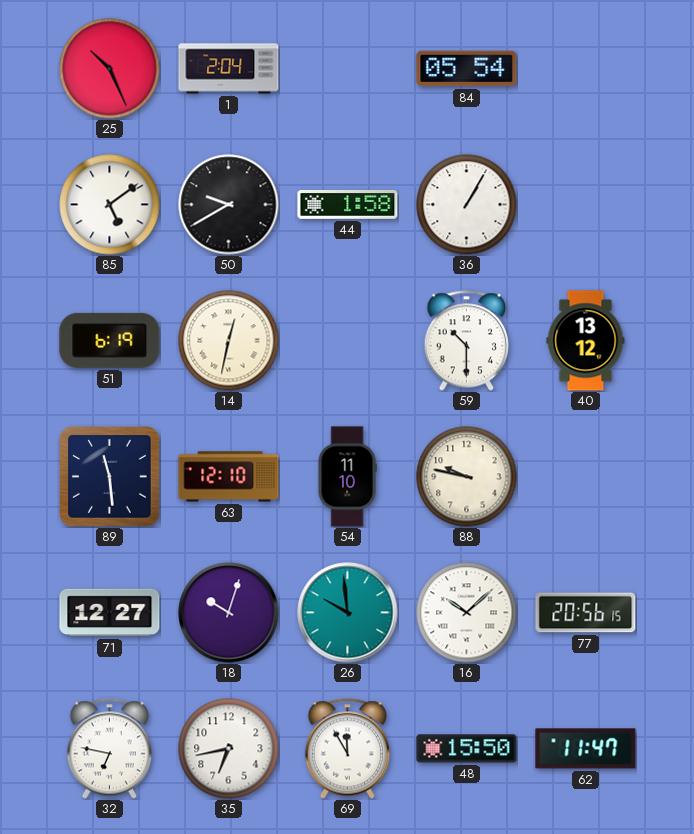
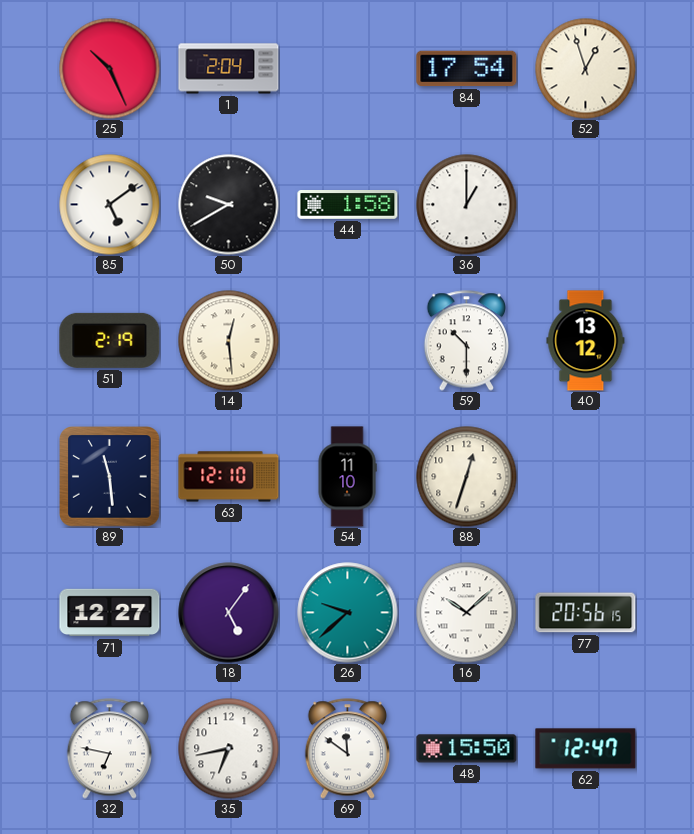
84: 05:54 -> 17:54 (467, 69)
52: none -> 12:57 (586, 69)
36: 1:05 -> 1:00 (467, 205)
51: 6:19 -> 2:19 (110, 340)
14: 12:32 -> 12:29 (229, 341)
88: 9:47 -> 12:33 (467, 477)
18: 10:03 -> 5:06 (229, 613)
26: 9:59 -> 9:38 (348, 613)
69: 11:55 -> 11:51 (347, 749)
62: 11:47 -> 12:47 (586, 749)
